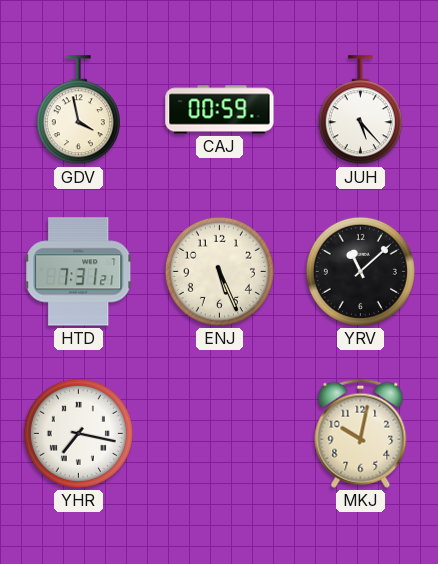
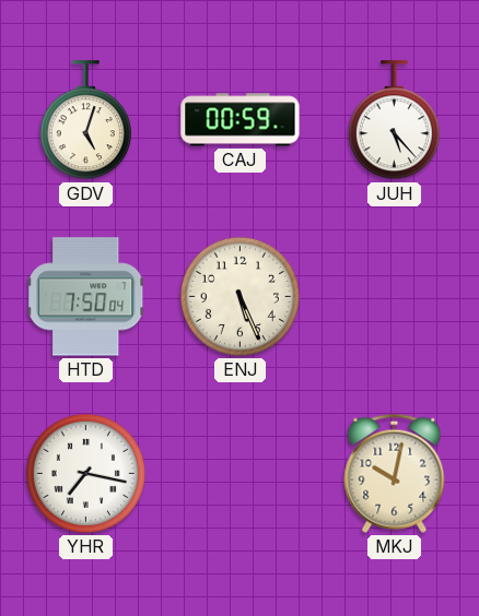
GDV: 3:58 -> 5:03 (85, 120)
HTD: 7:31 -> 7:50 (86, 297)
YRV: 11:08 -> none (360, 271)
